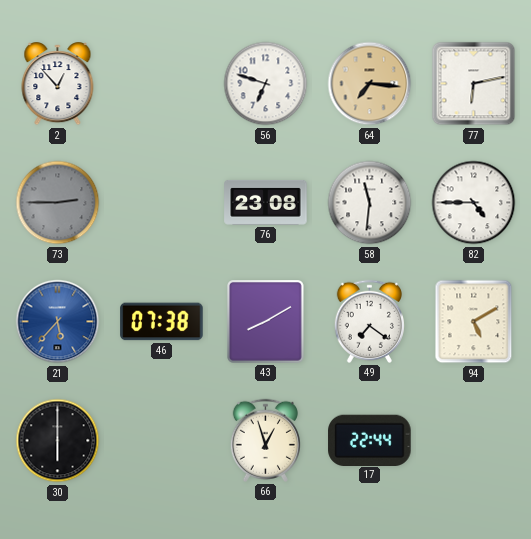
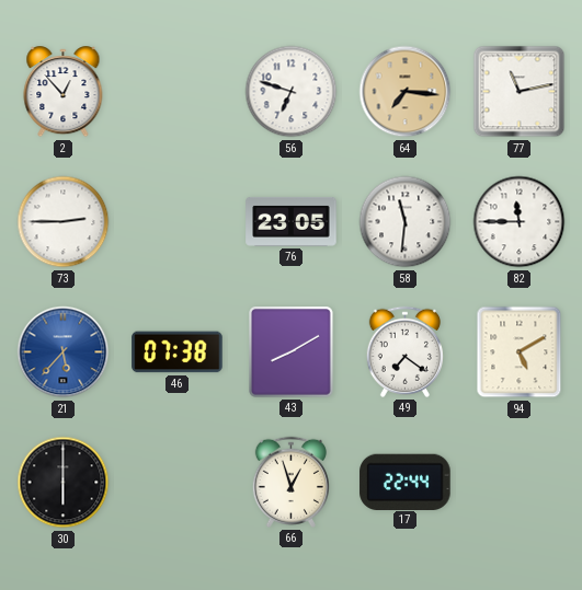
77: 6:13 -> 11:13 (520, 92)
73 dial: grey -> white (64, 222)
76: 23:08 -> 23:05 (292, 221)
82: 4:45 -> 11:45 (520, 222)
